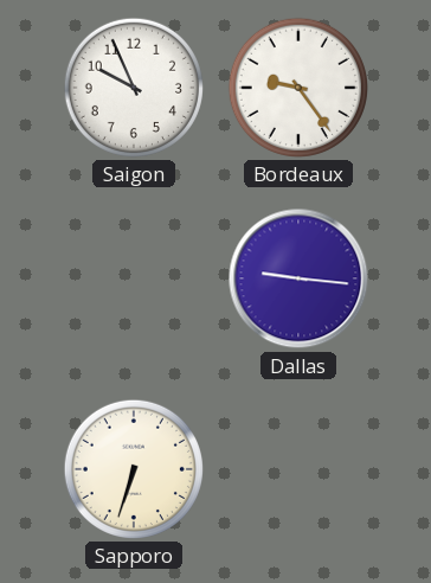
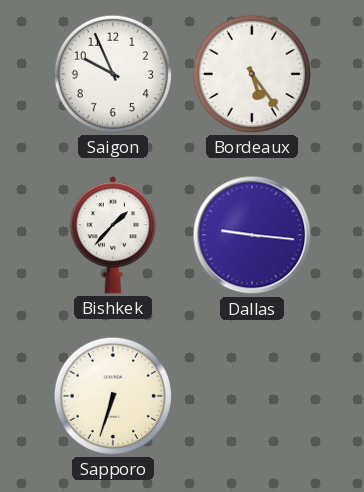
Bordeaux: 9:24 -> 5:24 (252, 74)
Bishkek: none -> 1:37 (112, 235)
